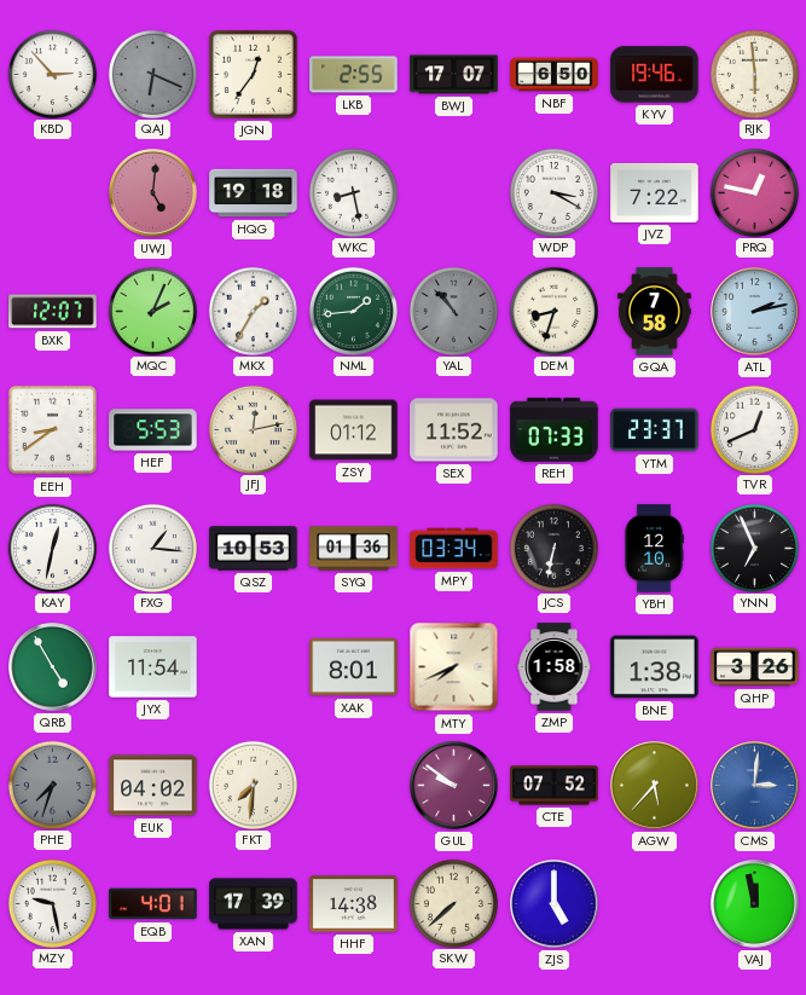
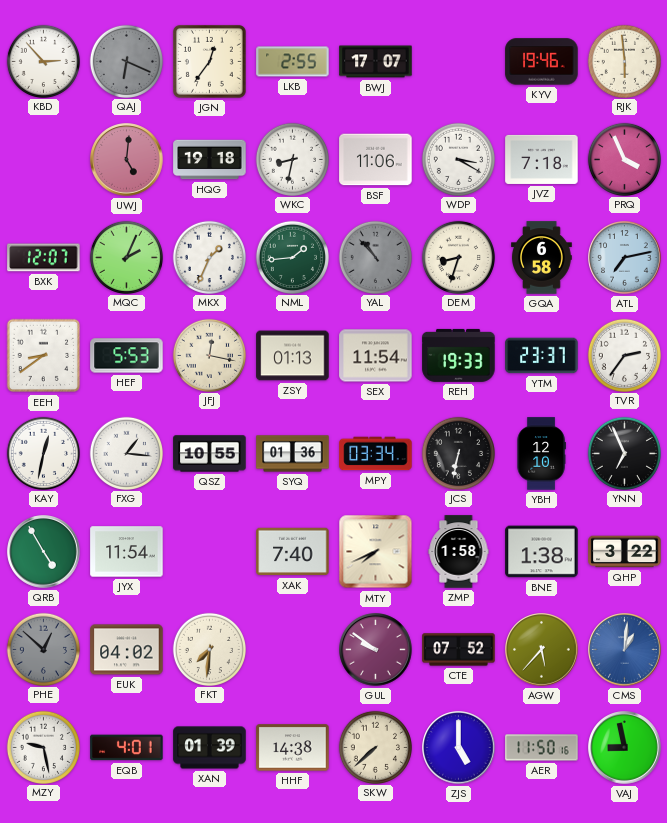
NBF: 6:50 -> none (555, 75)
WKC: 8:28 -> 8:32 (292, 159)
BSF: none -> 11:06 (376, 160)
JVZ: 7:22 -> 7:18 (542, 159)
PRQ: 12:47 -> 3:56 (624, 159)
MKX: 1:35 -> 1:34 (209, 257)
GQA: 7:58 -> 6:58 (542, 258)
ATL: 2:13 -> 7:13 (625, 258)
JFJ: 12:13 -> 12:17 (209, 355)
ZSY: 01:12 -> 01:13 (293, 356)
SEX: 11:52 -> 11:54 (376, 356)
REH: 07:33 -> 19:33 (459, 355)
TVR: 12:41 -> 2:36 (624, 355)
QSZ: 10:53 -> 10:55 (210, 454)
XAK: 8:01 -> 7:40 (293, 552)
QHP: 3:26 -> 3:22 (625, 552)
PHE: 7:33 -> 12:52 (43, 649)
CMS: 3:01 -> 1:01 (625, 650)
XAN: 17:39 -> 01:39 (210, 748)
AER: none -> 11:50 (542, 748)
VAJ: 11:58 -> 8:58 (625, 748)
